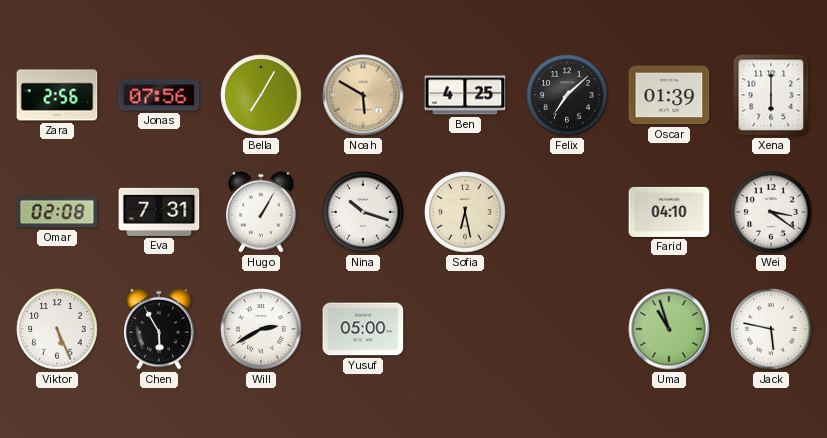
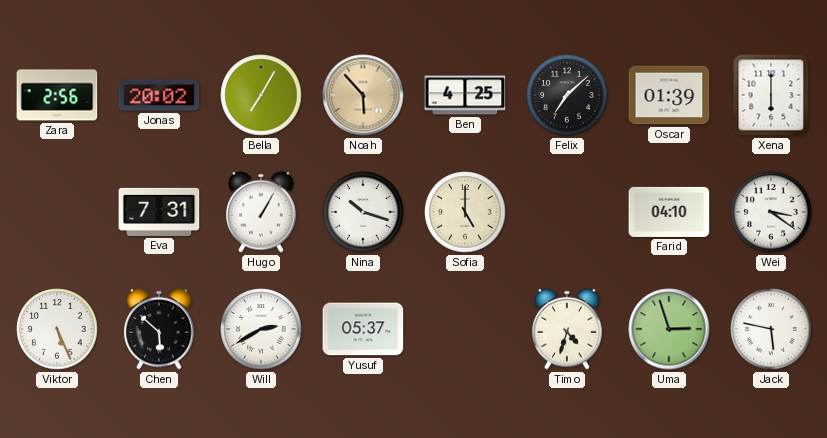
Jonas: 07:56 -> 20:02 (159, 95)
Noah: 5:50 -> 5:53 (363, 95)
Omar: 02:08 -> none (57, 212)
Sofia: 6:28 -> 5:00 (465, 212)
Chen: 5:55 -> 5:52 (159, 329)
Yusuf: 05:00 -> 05:37 (363, 329)
Timo: none -> 4:33 (567, 329)
Uma: 10:57 -> 2:57 (669, 329)
